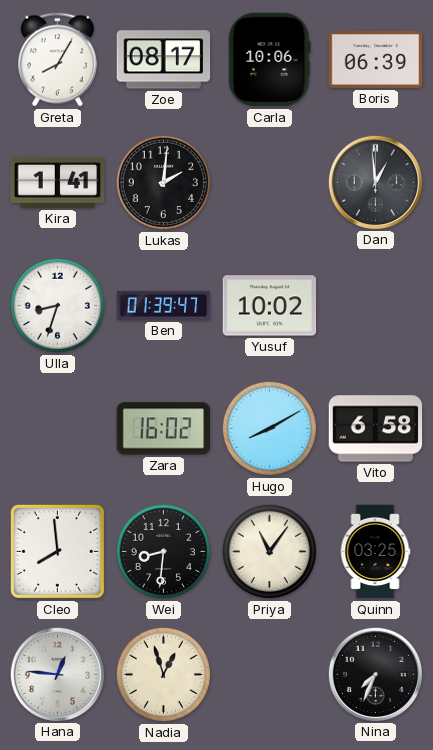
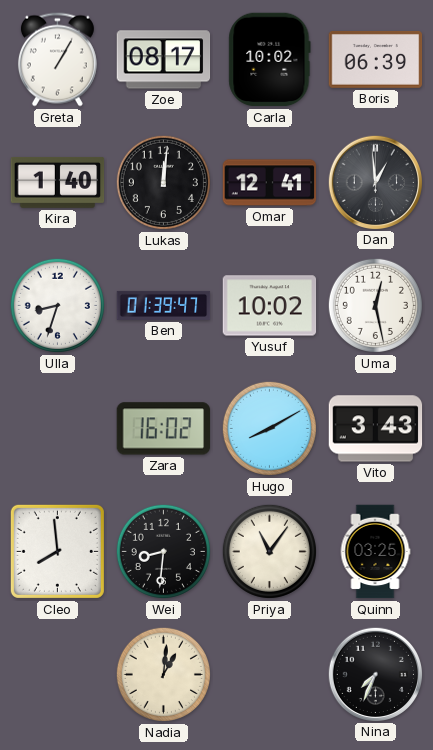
Greta: 8:05 -> 1:05 (57, 60)
Carla: 10:06 -> 10:02 (270, 60)
Kira: 1:41 -> 1:40 (58, 182)
Lukas: 2:01 -> 12:01 (163, 182)
Omar: none -> 12:41 (270, 183)
Uma: none -> 12:28 (375, 305)
Vito: 6:58 -> 3:43 (376, 429)
Hana: 12:46 -> none (57, 674)
Nadia: 12:57 -> 1:01 (163, 674)
